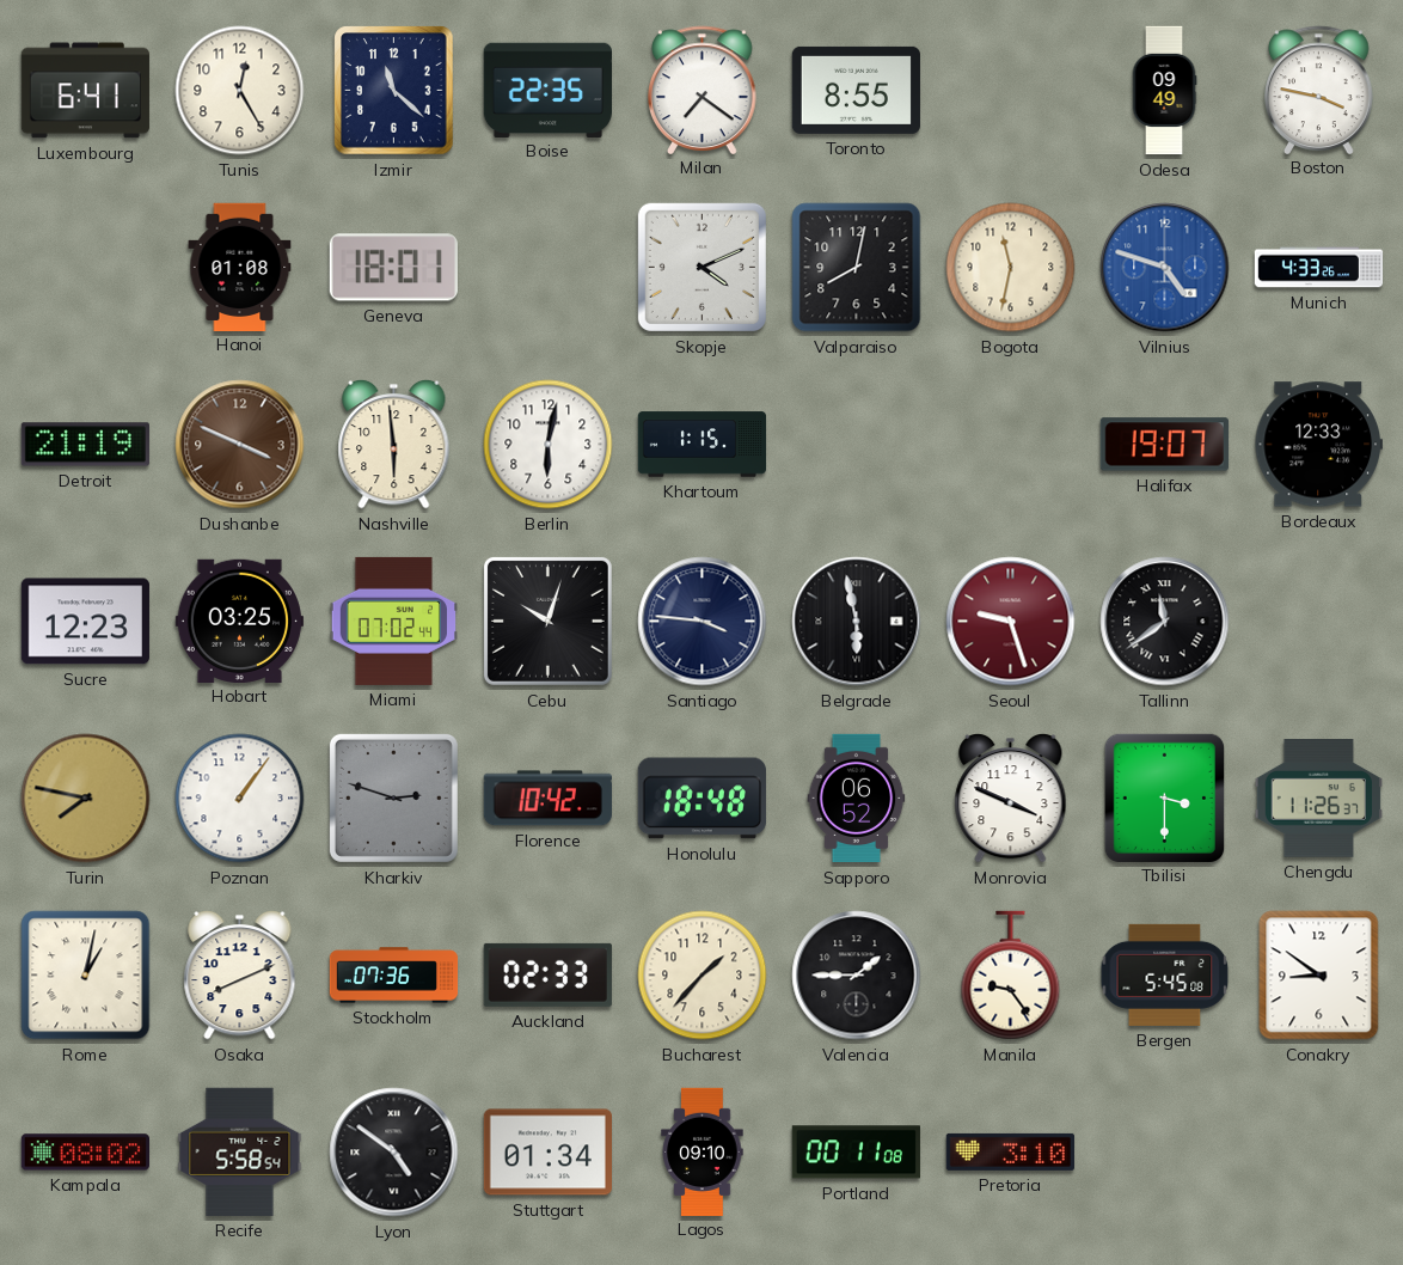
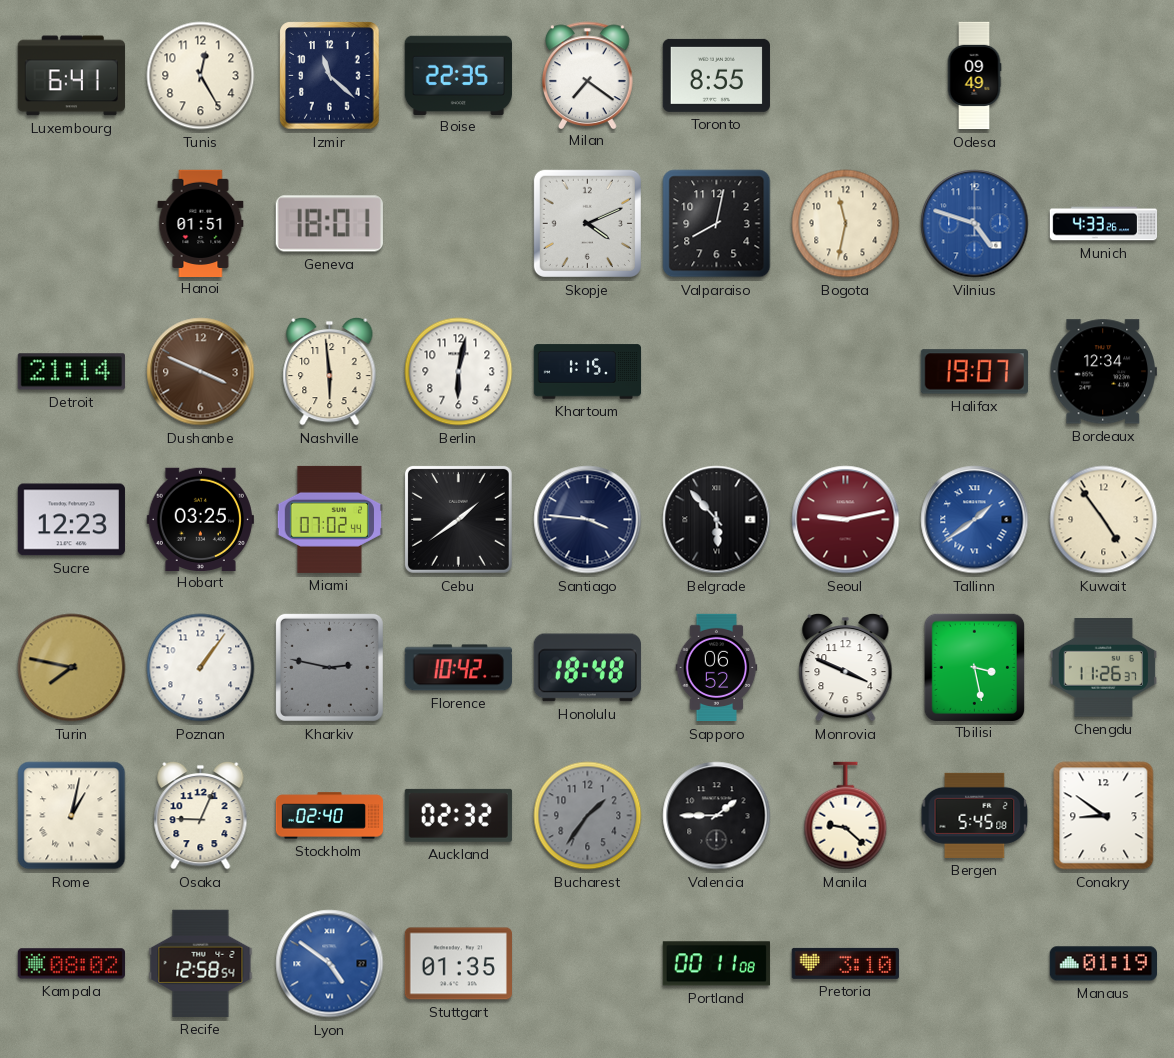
Boston: 3:47 -> none (1319, 90)
Hanoi: 01:08 -> 01:51 (201, 223)
Detroit: 21:19 -> 21:14 (71, 372)
Bordeaux: 12:33 -> 12:34 (1103, 372)
Cebu: 10:03 -> 1:39 (458, 519)
Belgrade: 5:58 -> 5:53 (717, 520)
Seoul: 9:27 -> 9:13 (846, 520)
Tallinn: 11:39 -> 1:39 (975, 520)
Tallinn dial: black -> blue (975, 520)
Kuwait: none -> 4:54 (1104, 520)
Kharkiv: 2:48 -> 2:47 (329, 667)
Tbilisi: 3:30 -> 3:28 (974, 667)
Osaka: 8:11 -> 9:04 (201, 815)
Stockholm: 07:36 -> 02:40 (330, 816)
Auckland: 02:33 -> 02:32 (458, 815)
Bucharest: 1:37 -> 1:36 (588, 816)
Bucharest dial: cream -> grey (588, 816)
Manila: 9:24 -> 9:22 (846, 816)
Recife: 5:58 -> 12:58 (201, 963)
Lyon dial: black -> blue (330, 964)
Stuttgart: 01:34 -> 01:35 (458, 964)
Lagos: 09:10 -> none (703, 1151)
Manaus: none -> 01:19 (1103, 964)
